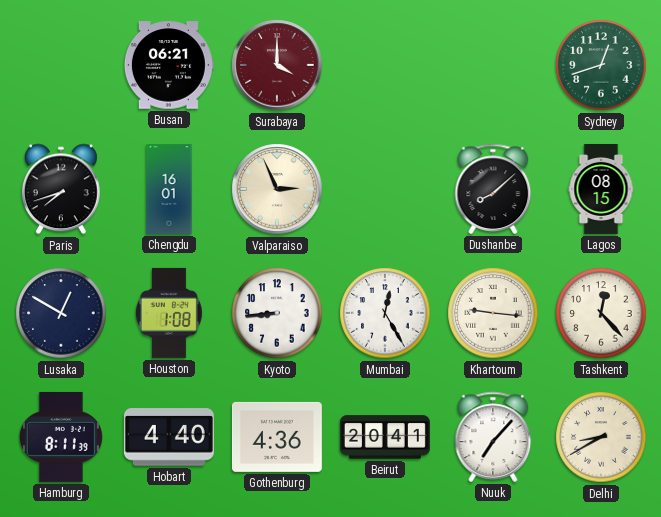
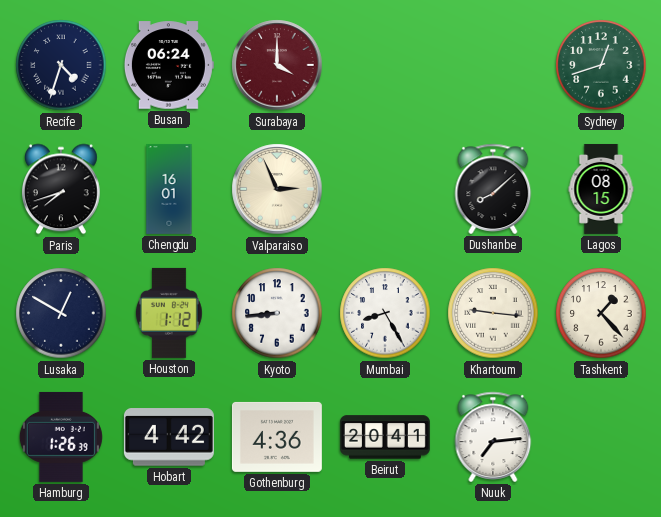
Recife: none -> 4:33 (61, 65)
Busan: 06:21 -> 06:24 (169, 65)
Houston: 1:08 -> 1:12 (169, 313)
Mumbai: 12:25 -> 8:25 (385, 313)
Tashkent: 12:23 -> 1:23 (601, 313)
Hamburg: 8:11 -> 1:26 (61, 437)
Hobart: 4:40 -> 4:42 (169, 437)
Nuuk: 7:07 -> 7:14 (493, 437)
Delhi: 8:40 -> none (601, 437)
